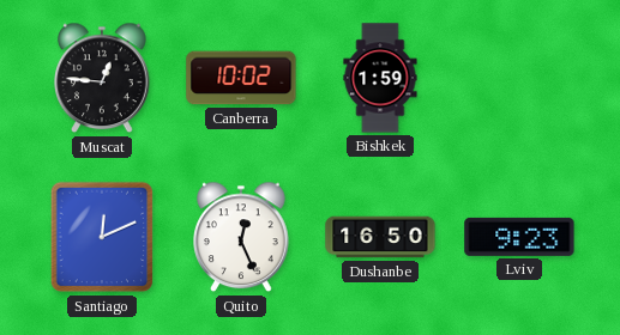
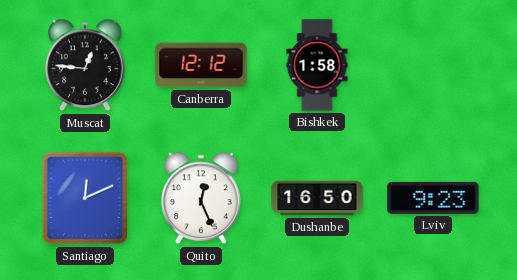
Canberra: 10:02 -> 12:12 (201, 65)
Bishkek: 1:59 -> 1:58 (317, 65)
